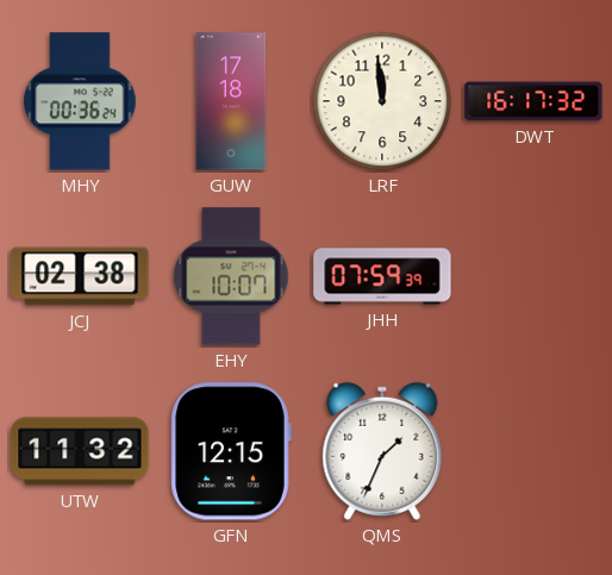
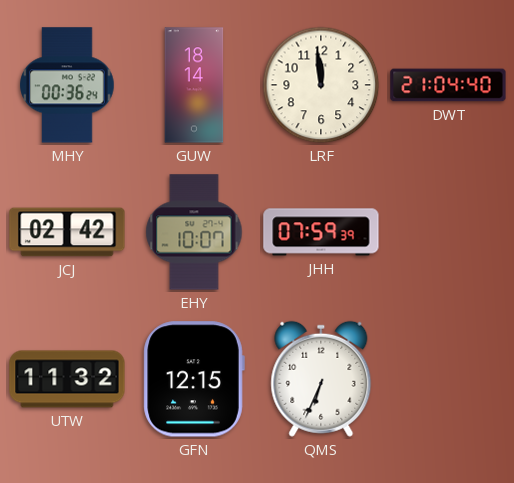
GUW: 17:18 -> 18:14 (194, 85)
DWT: 16:17 -> 21:04 (448, 85)
JCJ: 02:38 -> 02:42 (67, 232)
QMS: 1:34 -> 6:34 (321, 379)
